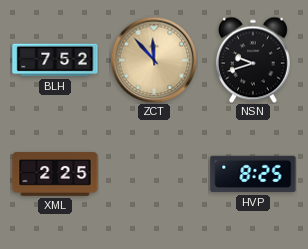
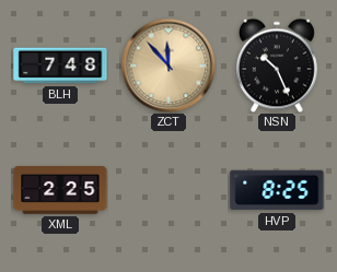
BLH: 7:52 -> 7:48 (60, 66)
NSN: 9:42 -> 10:26 (277, 66)
